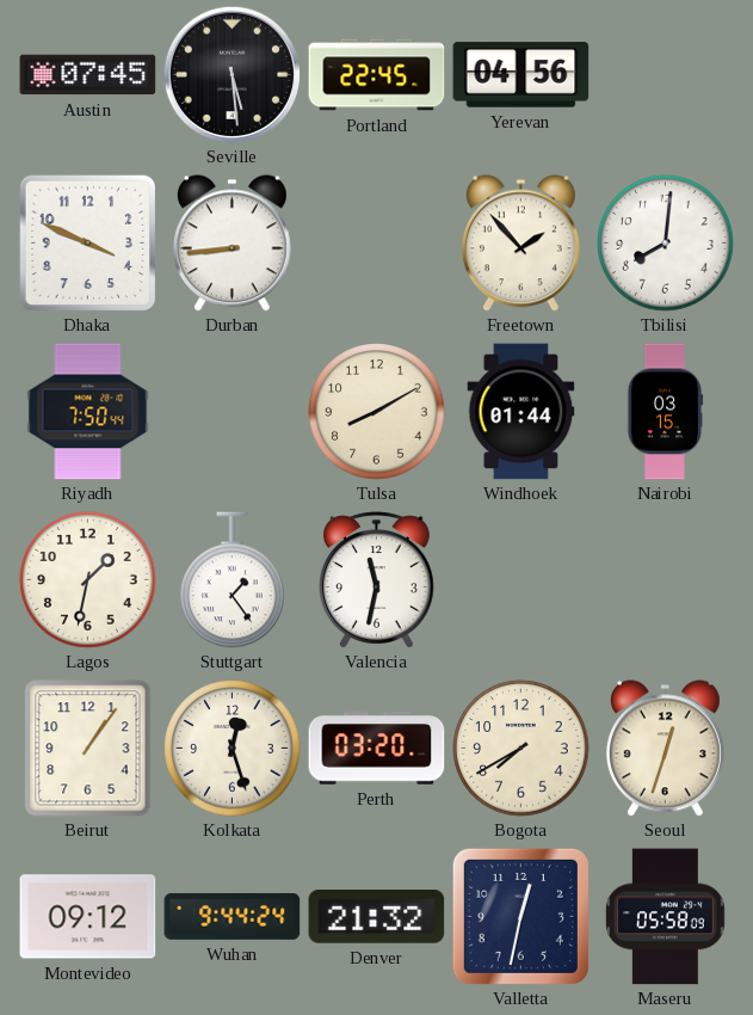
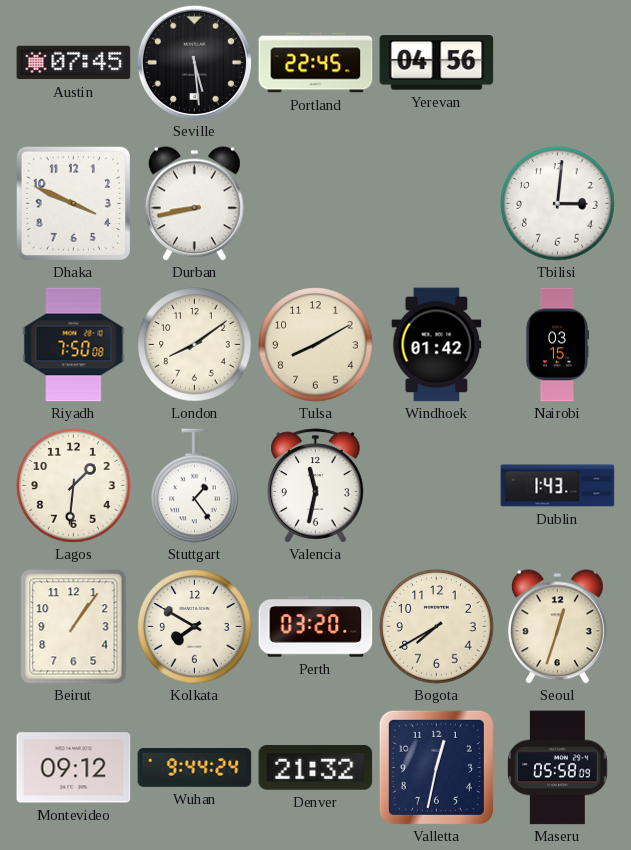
Durban: 8:44 -> 8:43 (194, 204)
Freetown: 1:53 -> none (520, 244)
Tbilisi: 8:01 -> 3:01 (558, 204)
Riyadh: 7:50:44 -> 7:50:08 (74, 345)
London: none -> 8:09 (195, 345)
Windhoek: 01:44 -> 01:42 (437, 345)
Lagos: 1:32 -> 1:31 (74, 486)
Dublin: none -> 1:43 (558, 486)
Kolkata: 12:27 -> 7:50 (195, 627)
